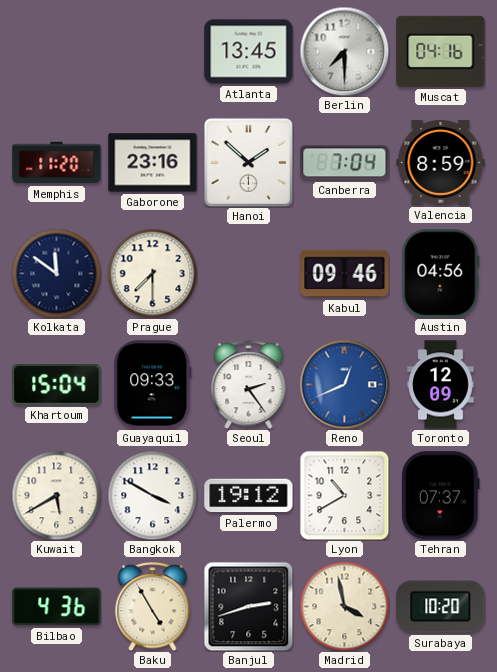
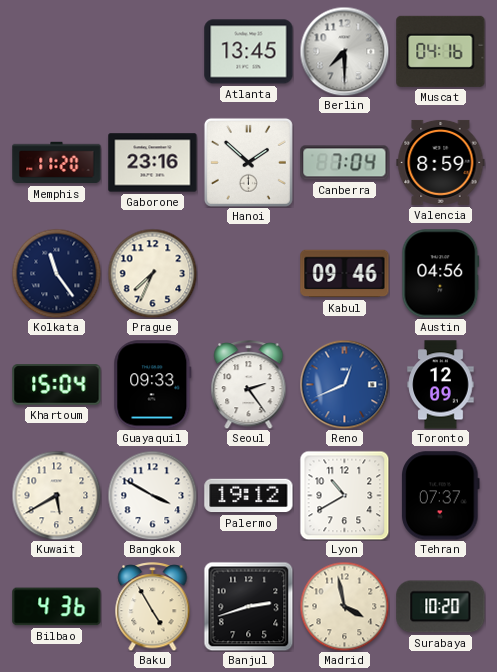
Kolkata: 11:51 -> 11:24 (56, 273)
Prague: 7:30 -> 7:34 (152, 273)
